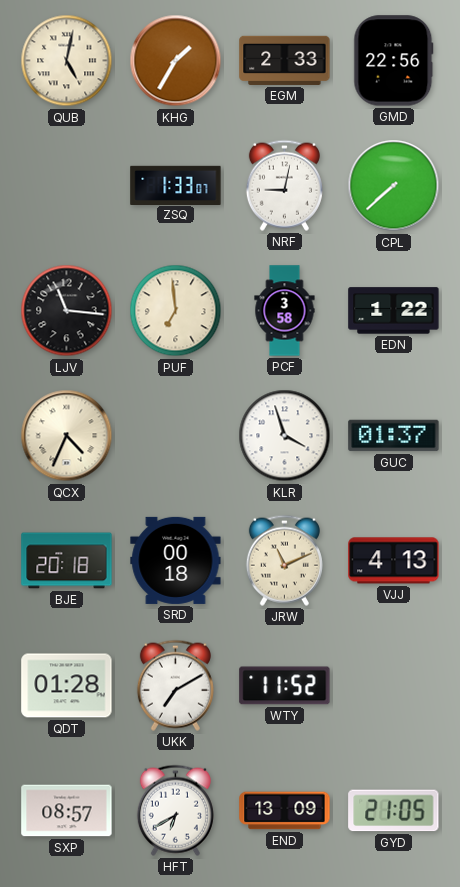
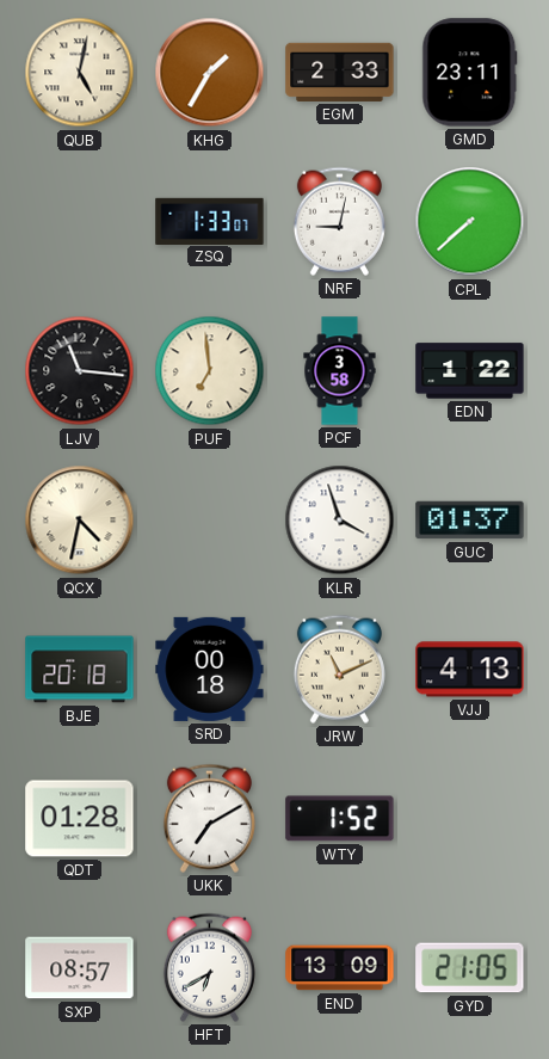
GMD: 22:56 -> 23:11 (470, 73)
QCX: 4:34 -> 4:32 (80, 521)
WTY: 11:52 -> 1:52 (340, 819)
